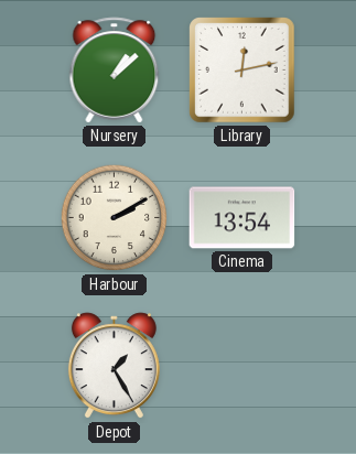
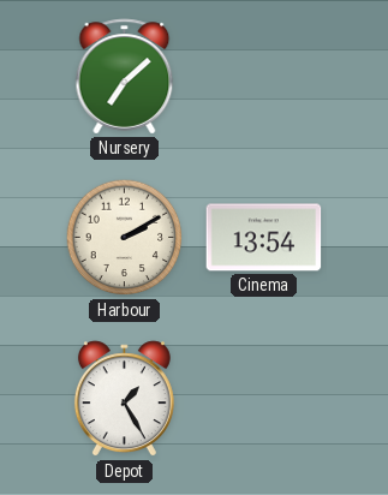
Nursery: 1:08 -> 7:08 (125, 77)
Library: 12:13 -> none (242, 71)
